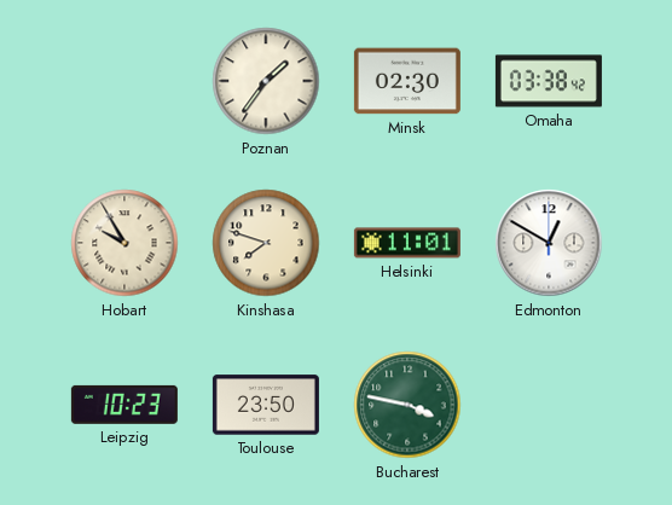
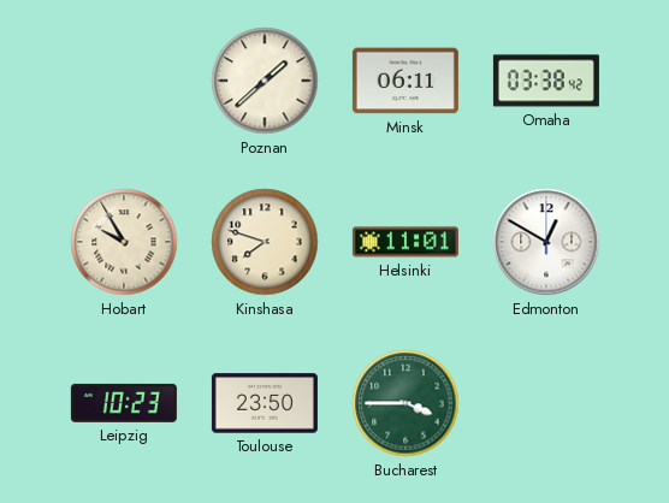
Poznan: 1:36 -> 1:38 (265, 81)
Minsk: 02:30 -> 06:11 (405, 81)
Bucharest: 3:47 -> 3:45 (405, 403)
